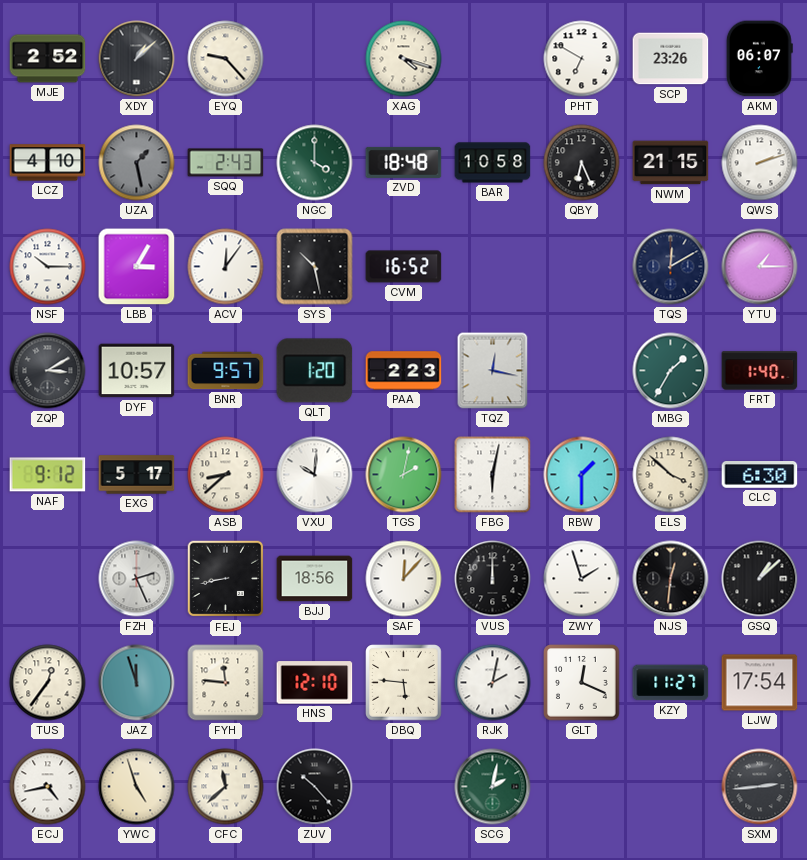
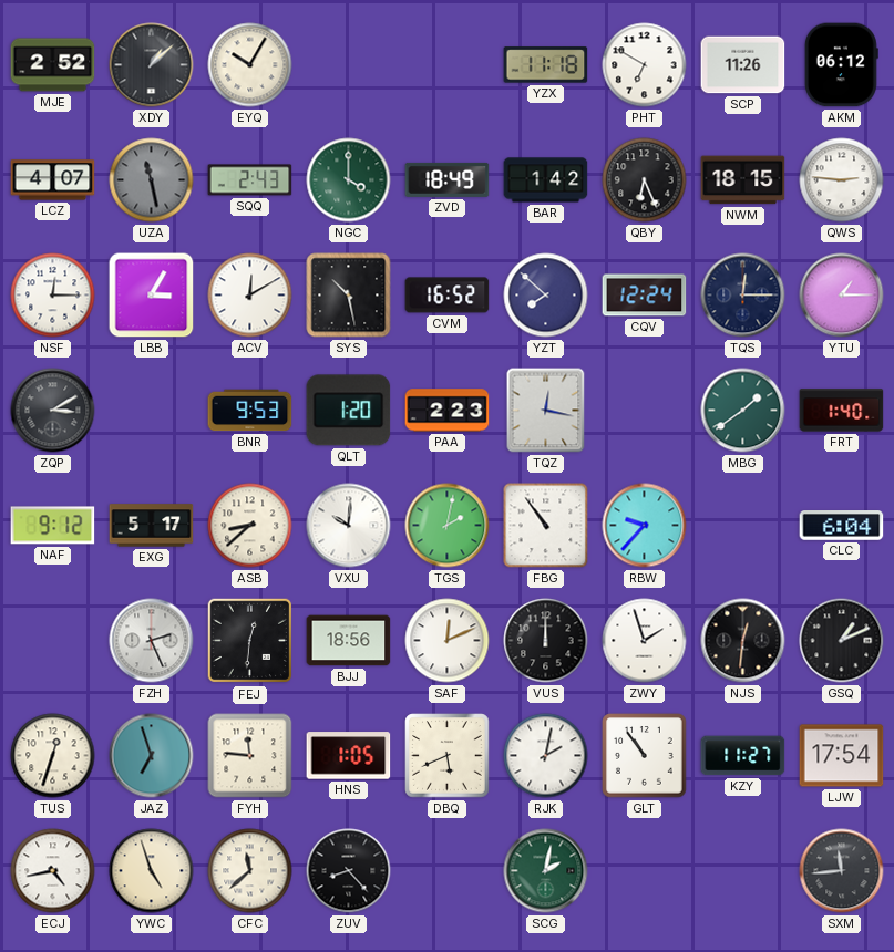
EYQ: 9:23 -> 10:05 (250, 65)
XAG: 4:18 -> none (404, 59)
YZX: none -> 11:18 (546, 65)
SCP: 23:26 -> 11:26 (743, 65)
AKM: 06:07 -> 06:12 (841, 65)
LCZ: 4:10 -> 4:07 (53, 180)
UZA: 1:28 -> 11:28 (152, 180)
ZVD: 18:48 -> 18:49 (448, 179)
BAR: 10:58 -> 1:42 (546, 180)
NWM: 21:15 -> 18:15 (743, 180)
QWS: 2:12 -> 2:46 (842, 180)
NSF: 10:15 -> 12:15 (53, 296)
ACV: 12:06 -> 12:10 (250, 296)
YZT: none -> 7:52 (546, 296)
CQV: none -> 12:24 (645, 296)
TQS: 12:10 -> 12:15 (743, 296)
DYF: 10:57 -> none (137, 371)
BNR: 9:57 -> 9:53 (250, 411)
MBG: 1:35 -> 1:39 (743, 411)
FBG: 6:02 -> 10:54 (546, 526)
RBW: 1:30 -> 9:37 (645, 526)
ELS: 3:52 -> none (671, 475)
CLC: 6:30 -> 6:04 (842, 526)
FEJ: 8:43 -> 12:31 (250, 641)
SAF: 12:07 -> 12:11 (448, 641)
GSQ: 1:08 -> 1:11 (842, 641)
TUS: 12:36 -> 12:33 (53, 756)
JAZ: 11:57 -> 6:57 (152, 756)
HNS: 12:10 -> 1:05 (349, 756)
DBQ: 5:46 -> 5:41 (448, 756)
GLT: 12:19 -> 10:54 (645, 756)
ZUV: 10:23 -> 8:23 (349, 871)
SXM: 2:44 -> 11:44 (842, 871)
